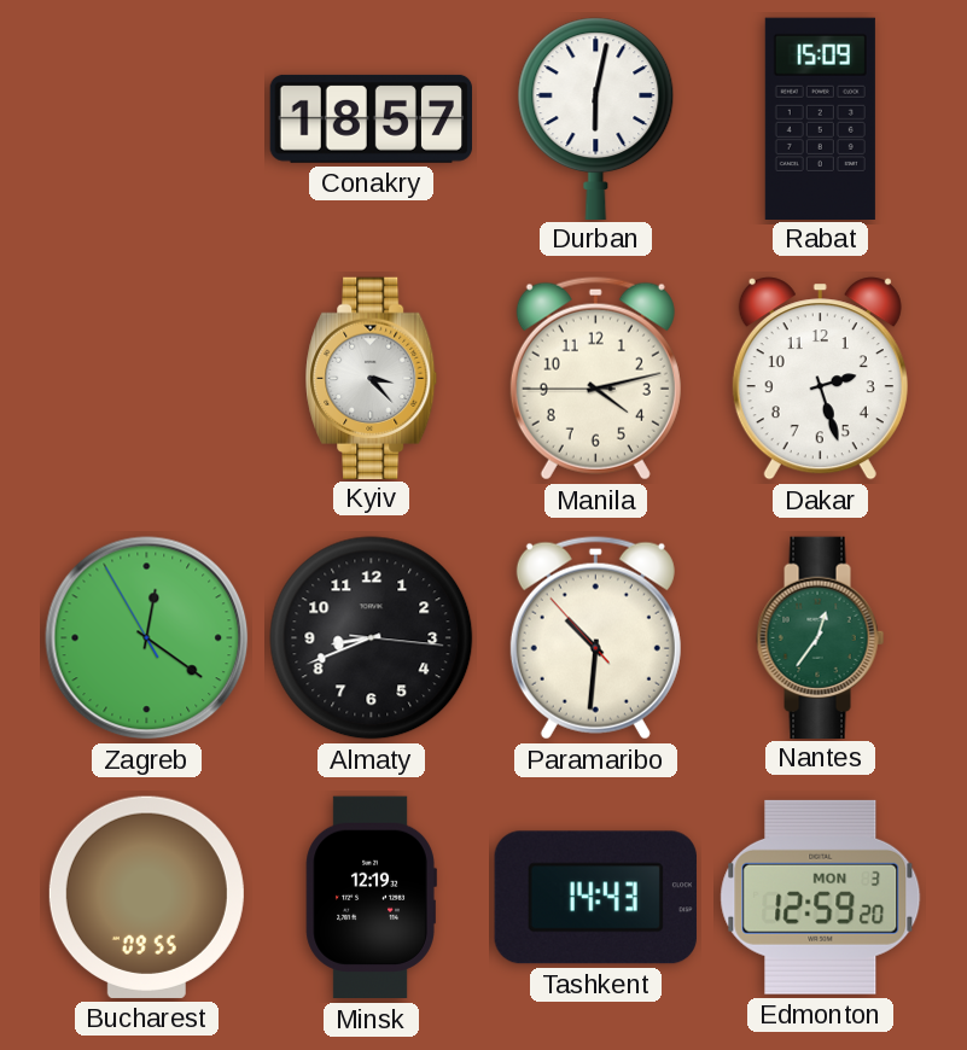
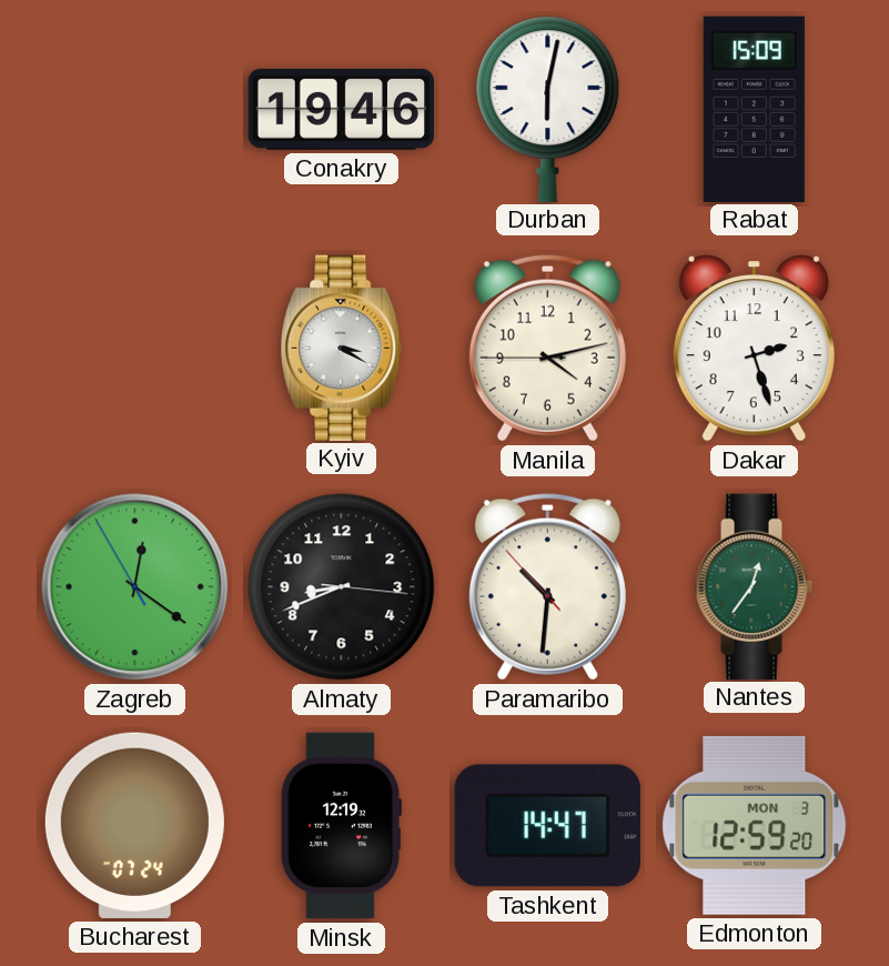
Conakry: 18:57 -> 19:46 (342, 109)
Kyiv: 3:23 -> 3:20 (342, 348)
Bucharest: 09:55 -> 07:24 (134, 825)
Tashkent: 14:43 -> 14:47 (547, 826)
